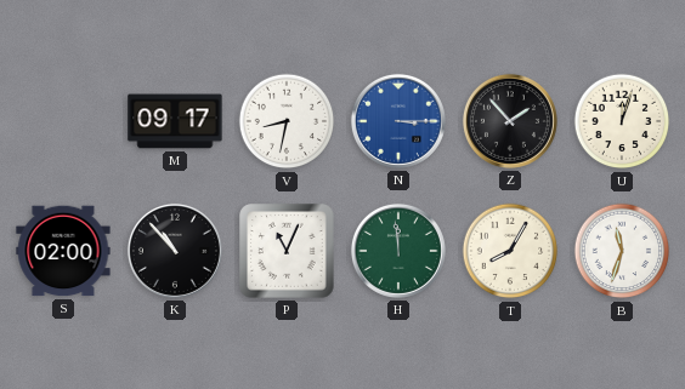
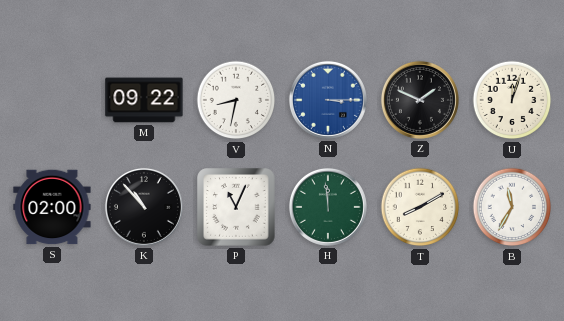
M: 09:17 -> 09:22 (144, 100)
Z: 1:53 -> 1:49 (420, 100)
T: 8:05 -> 8:10 (420, 207)
B: 11:33 -> 11:35 (512, 207)
